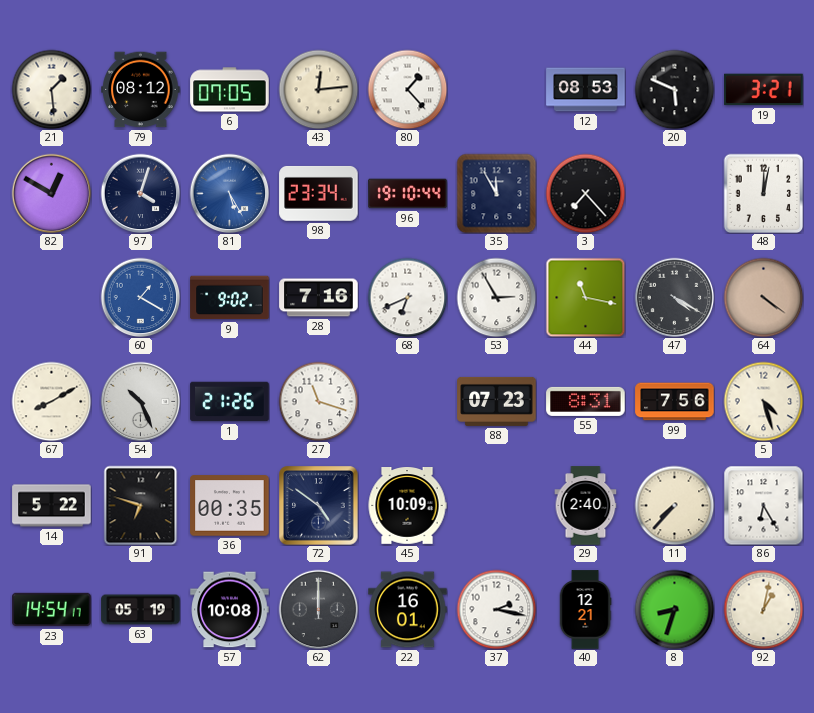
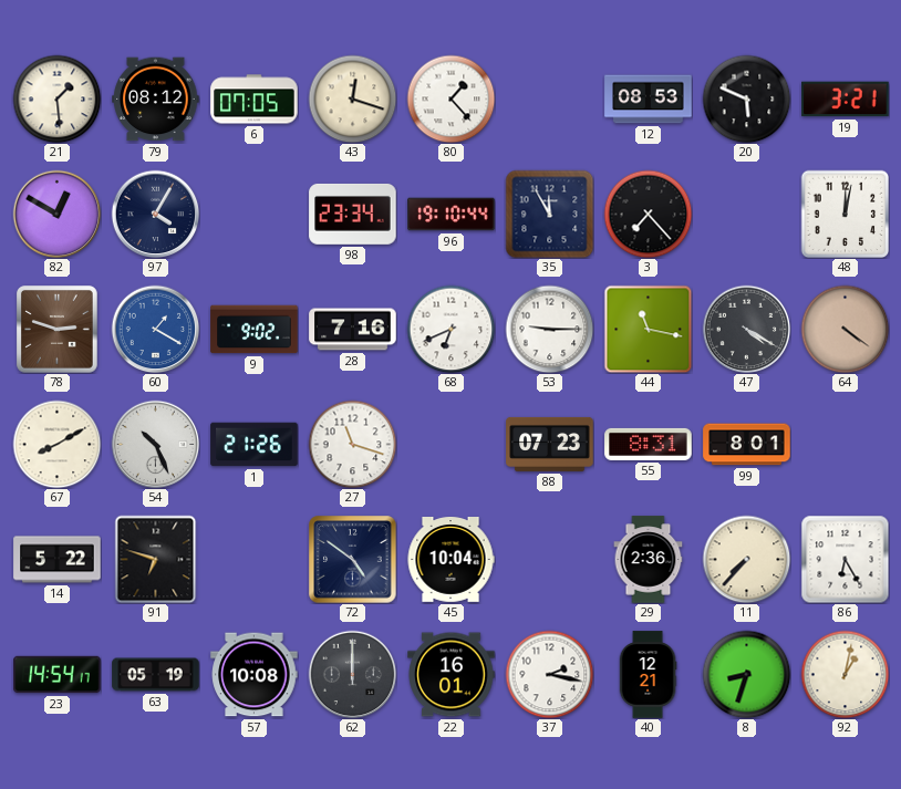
43: 12:14 -> 12:18 (352, 98)
97: 4:03 -> 4:05 (155, 214)
81: 5:25 -> none (229, 193)
78: none -> 2:48 (58, 330)
53: 2:55 -> 9:15 (549, 329)
99: 7:56 -> 8:01 (747, 445)
5: 4:27 -> none (763, 401)
36: 00:35 -> none (230, 506)
45: 10:09 -> 10:04 (451, 560)
29: 2:40 -> 2:36 (649, 560)
